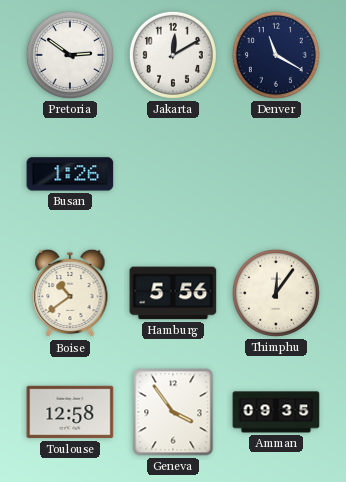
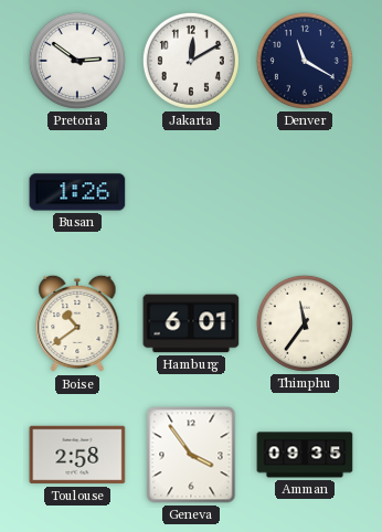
Hamburg: 5:56 -> 6:01 (191, 323)
Thimphu: 12:06 -> 11:36 (305, 323)
Toulouse: 12:58 -> 2:58 (77, 455)
